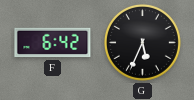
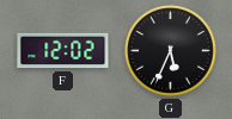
F: 6:42 -> 12:02 (63, 51)
